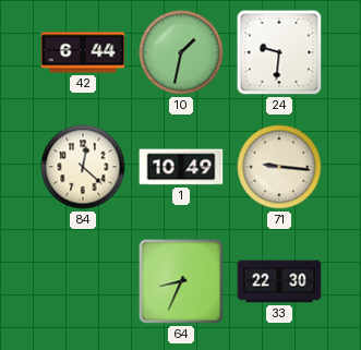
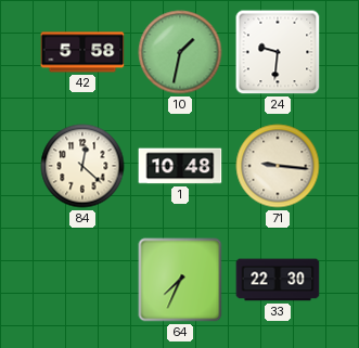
42: 6:44 -> 5:58 (82, 52)
1: 10:49 -> 10:48 (180, 166)
64: 8:34 -> 7:34 (180, 280)
